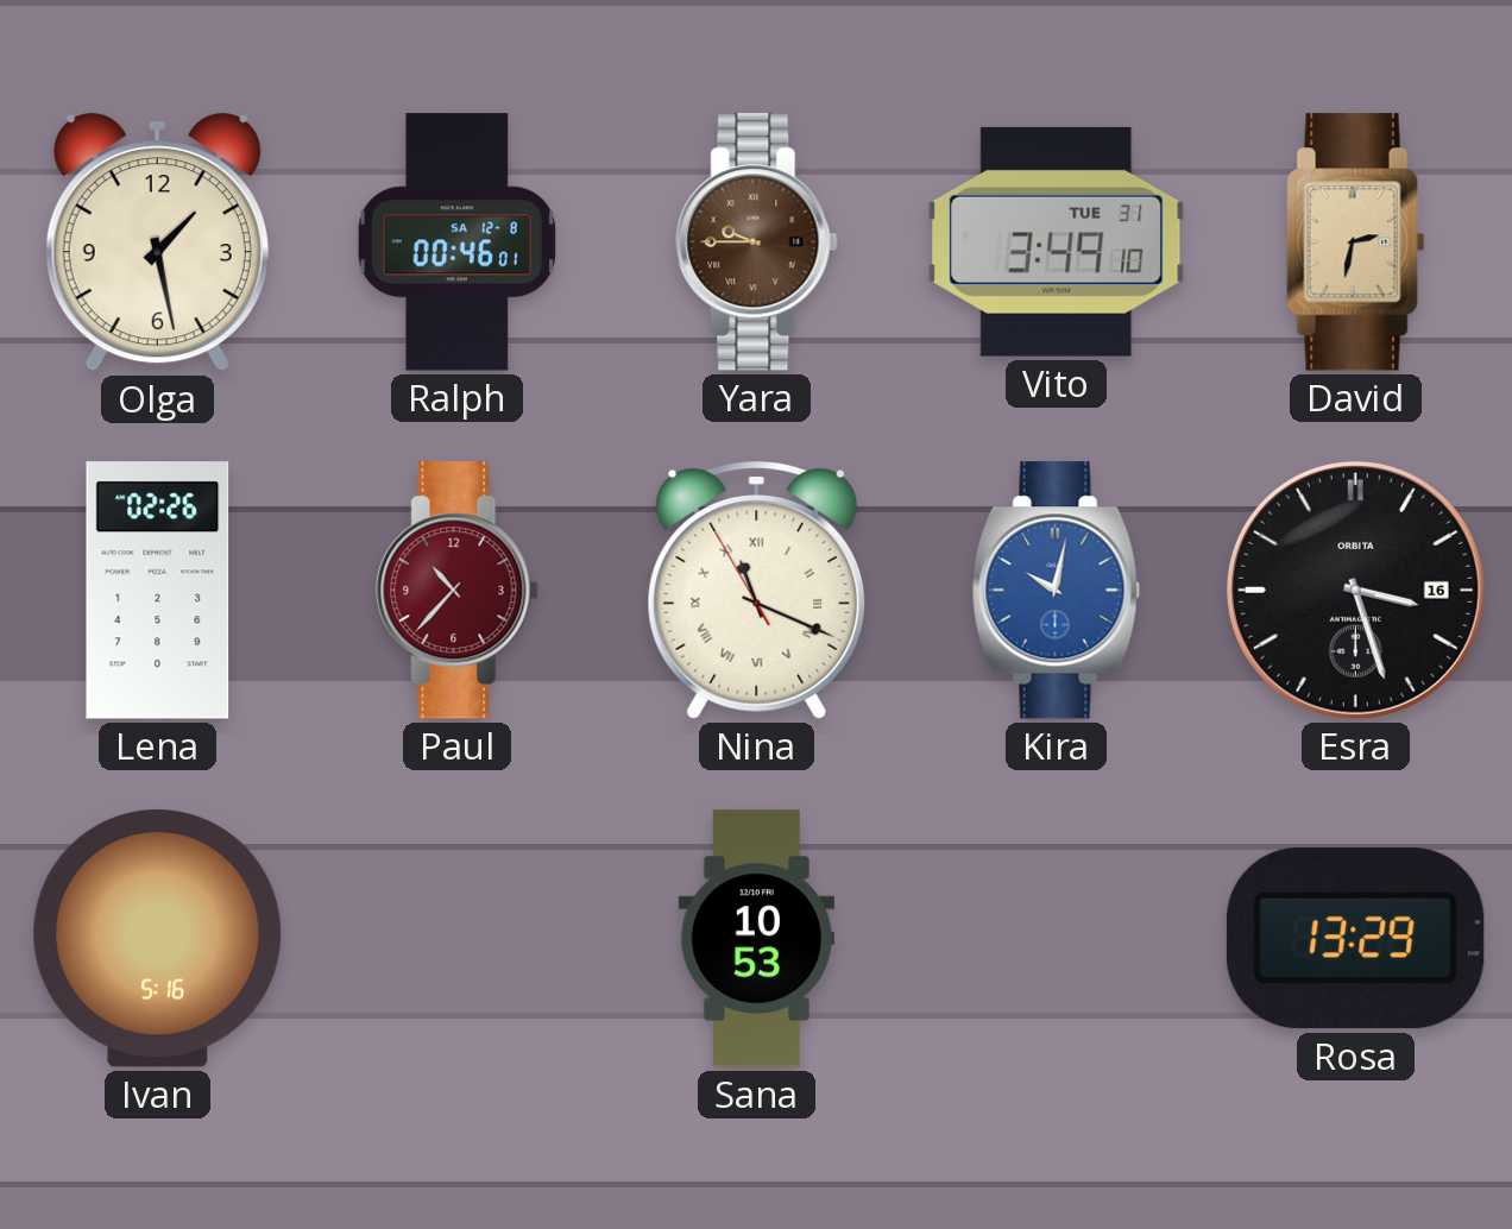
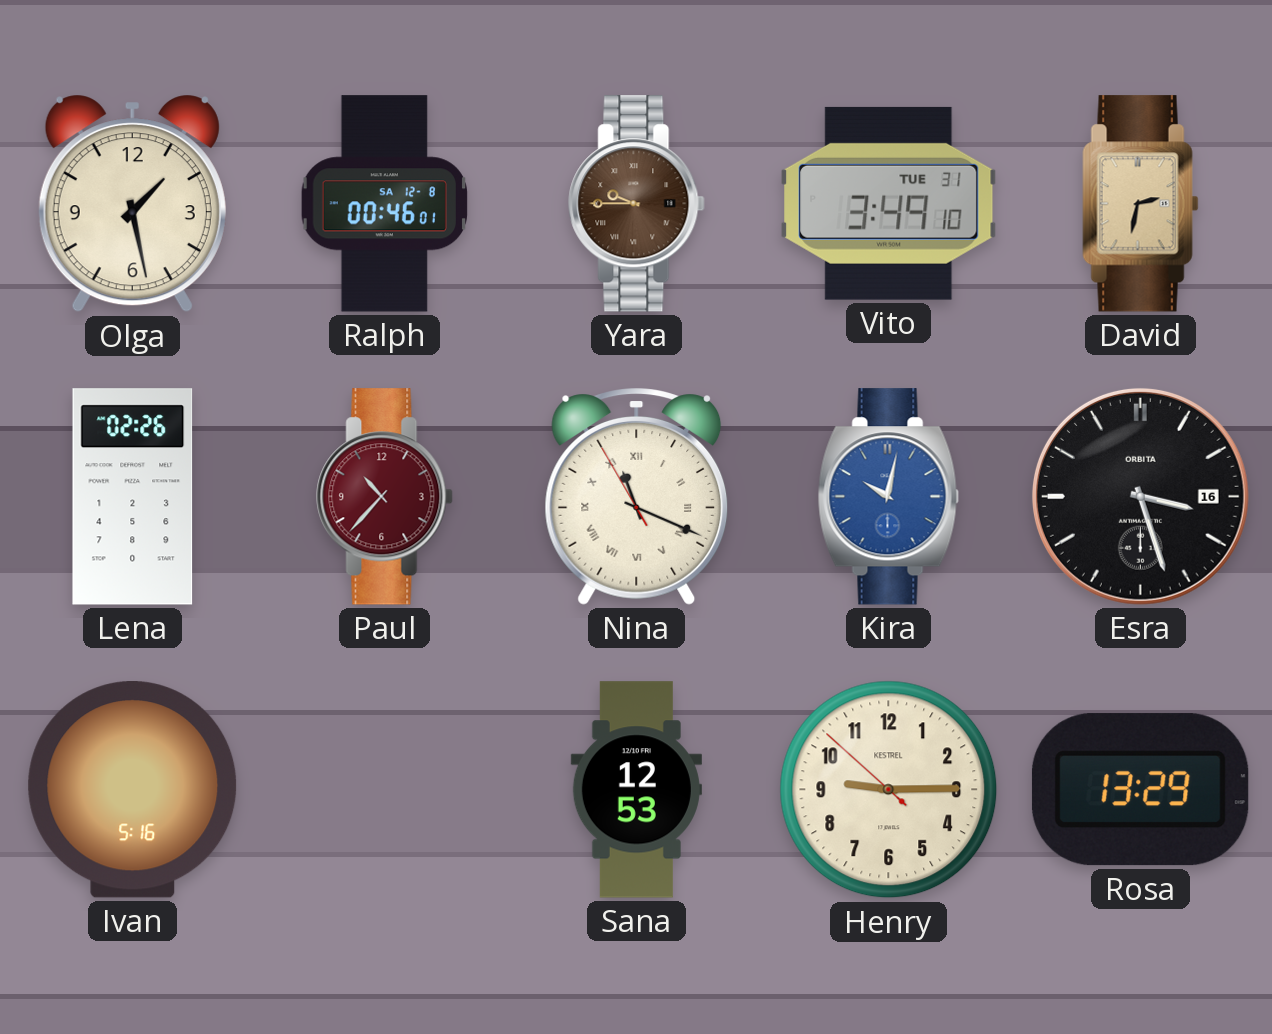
Sana: 10:53 -> 12:53 (636, 790)
Henry: none -> 9:14 (889, 790)
